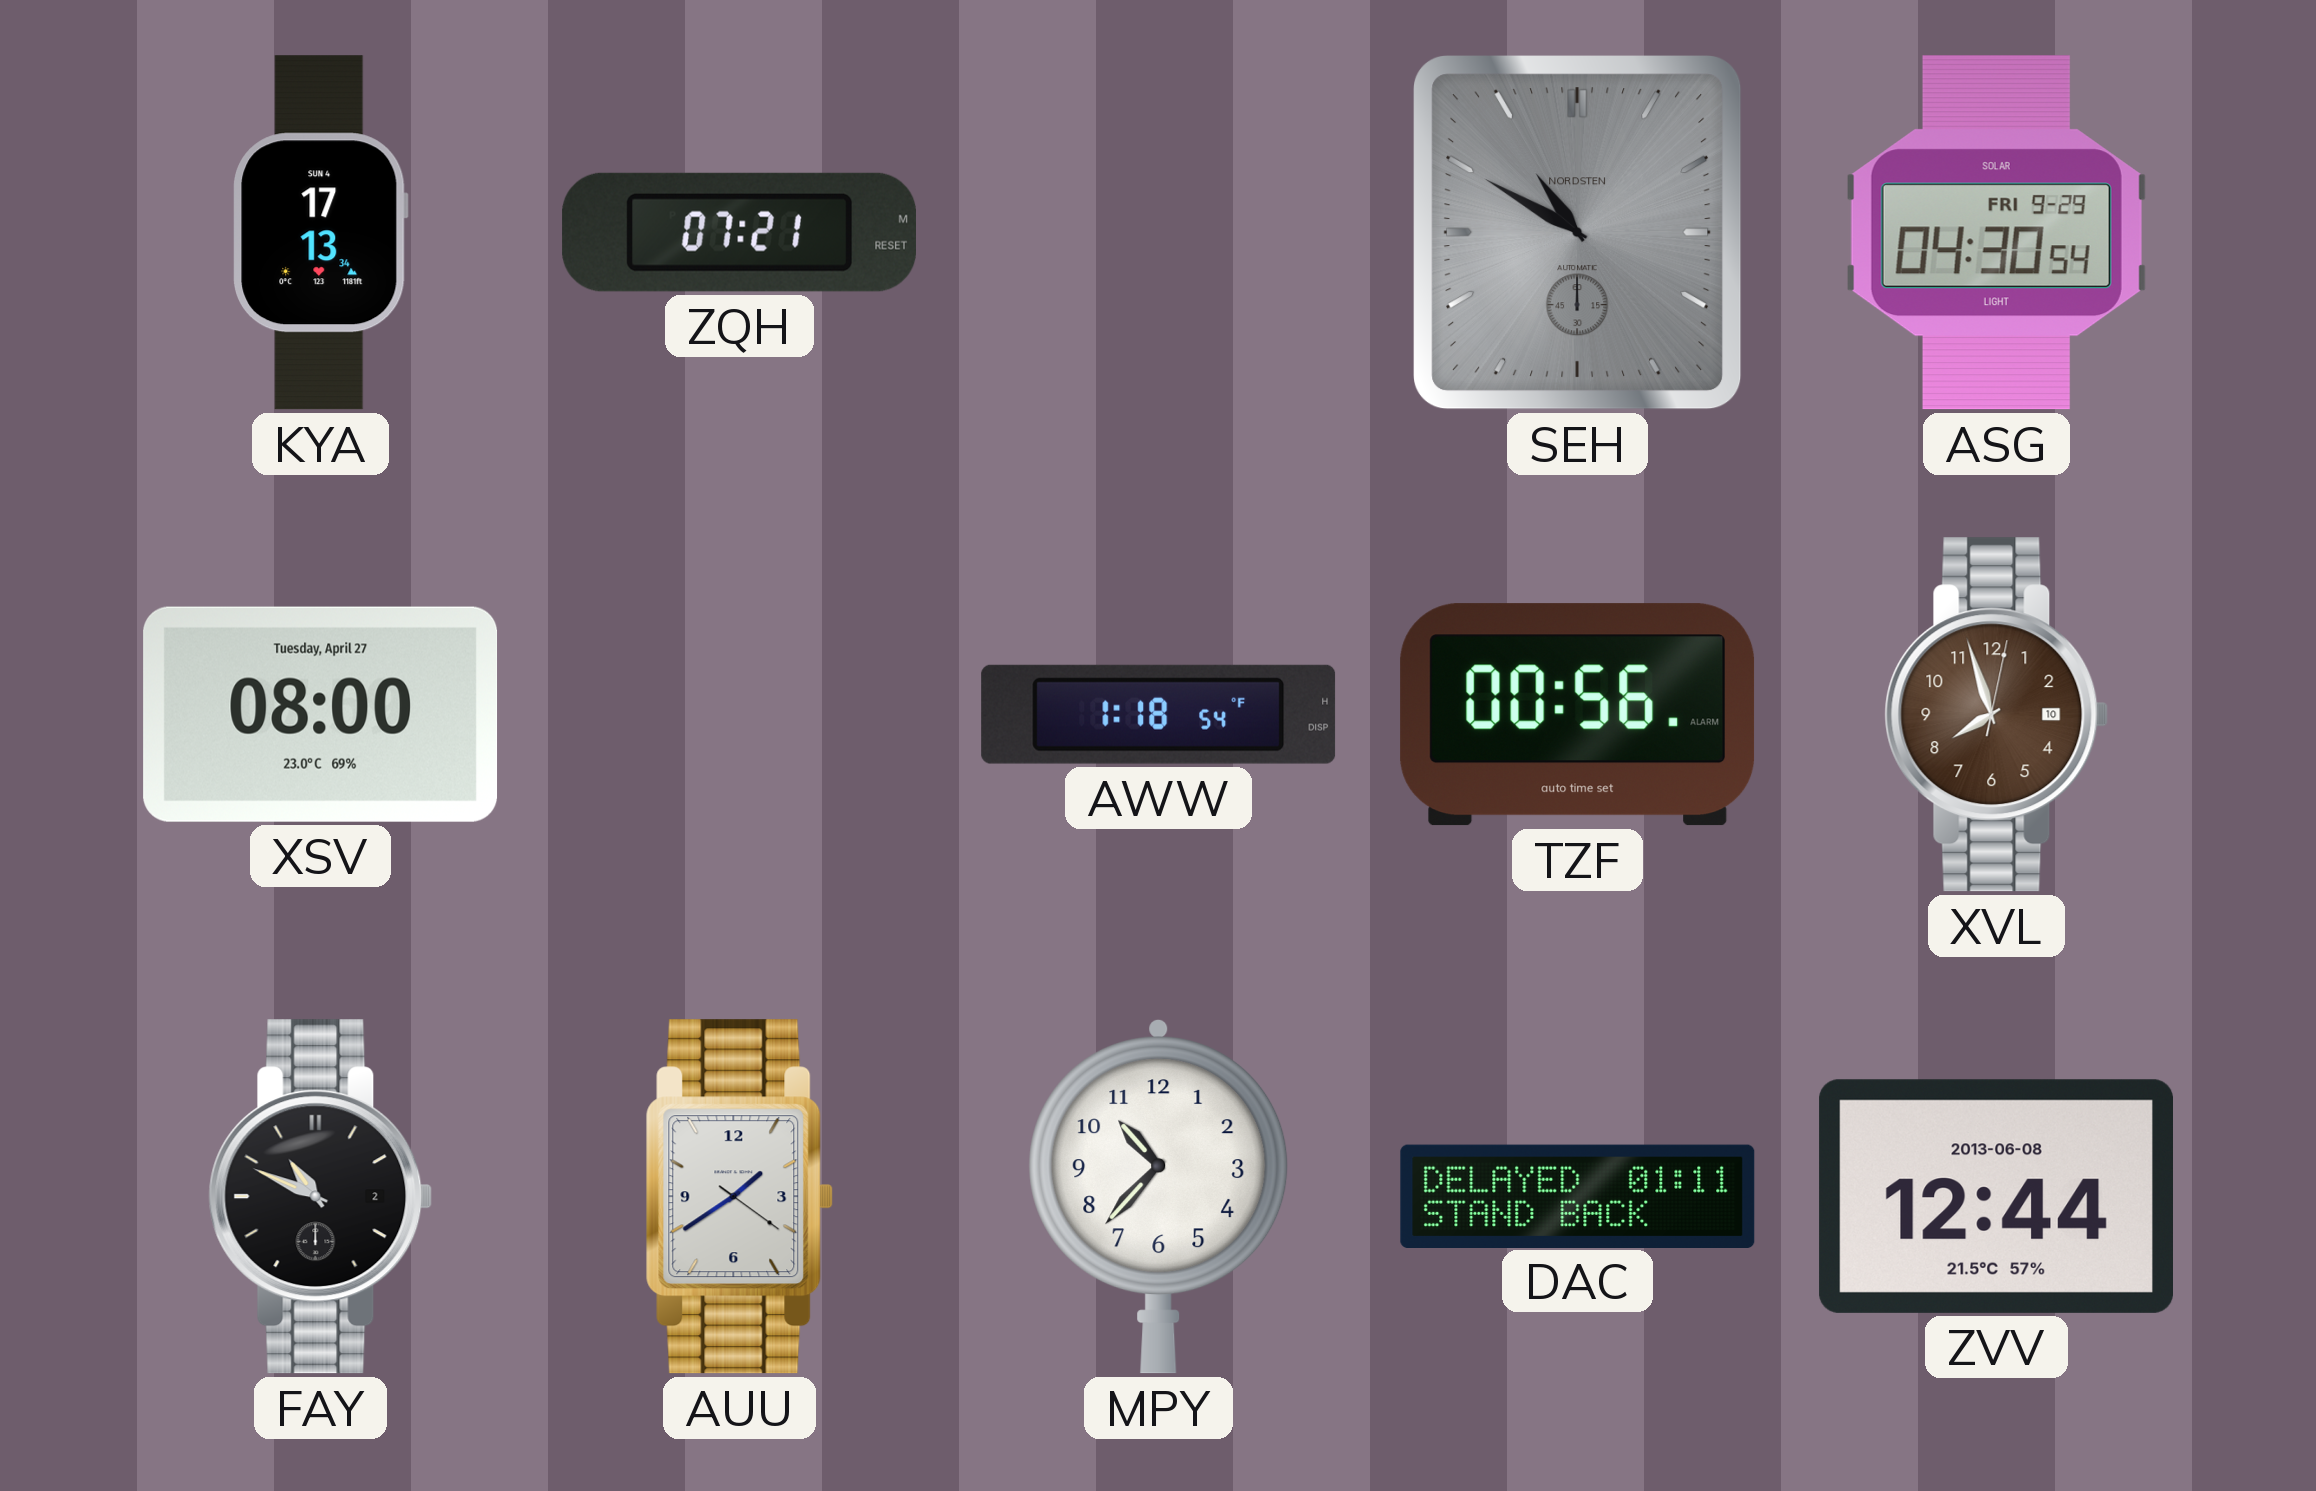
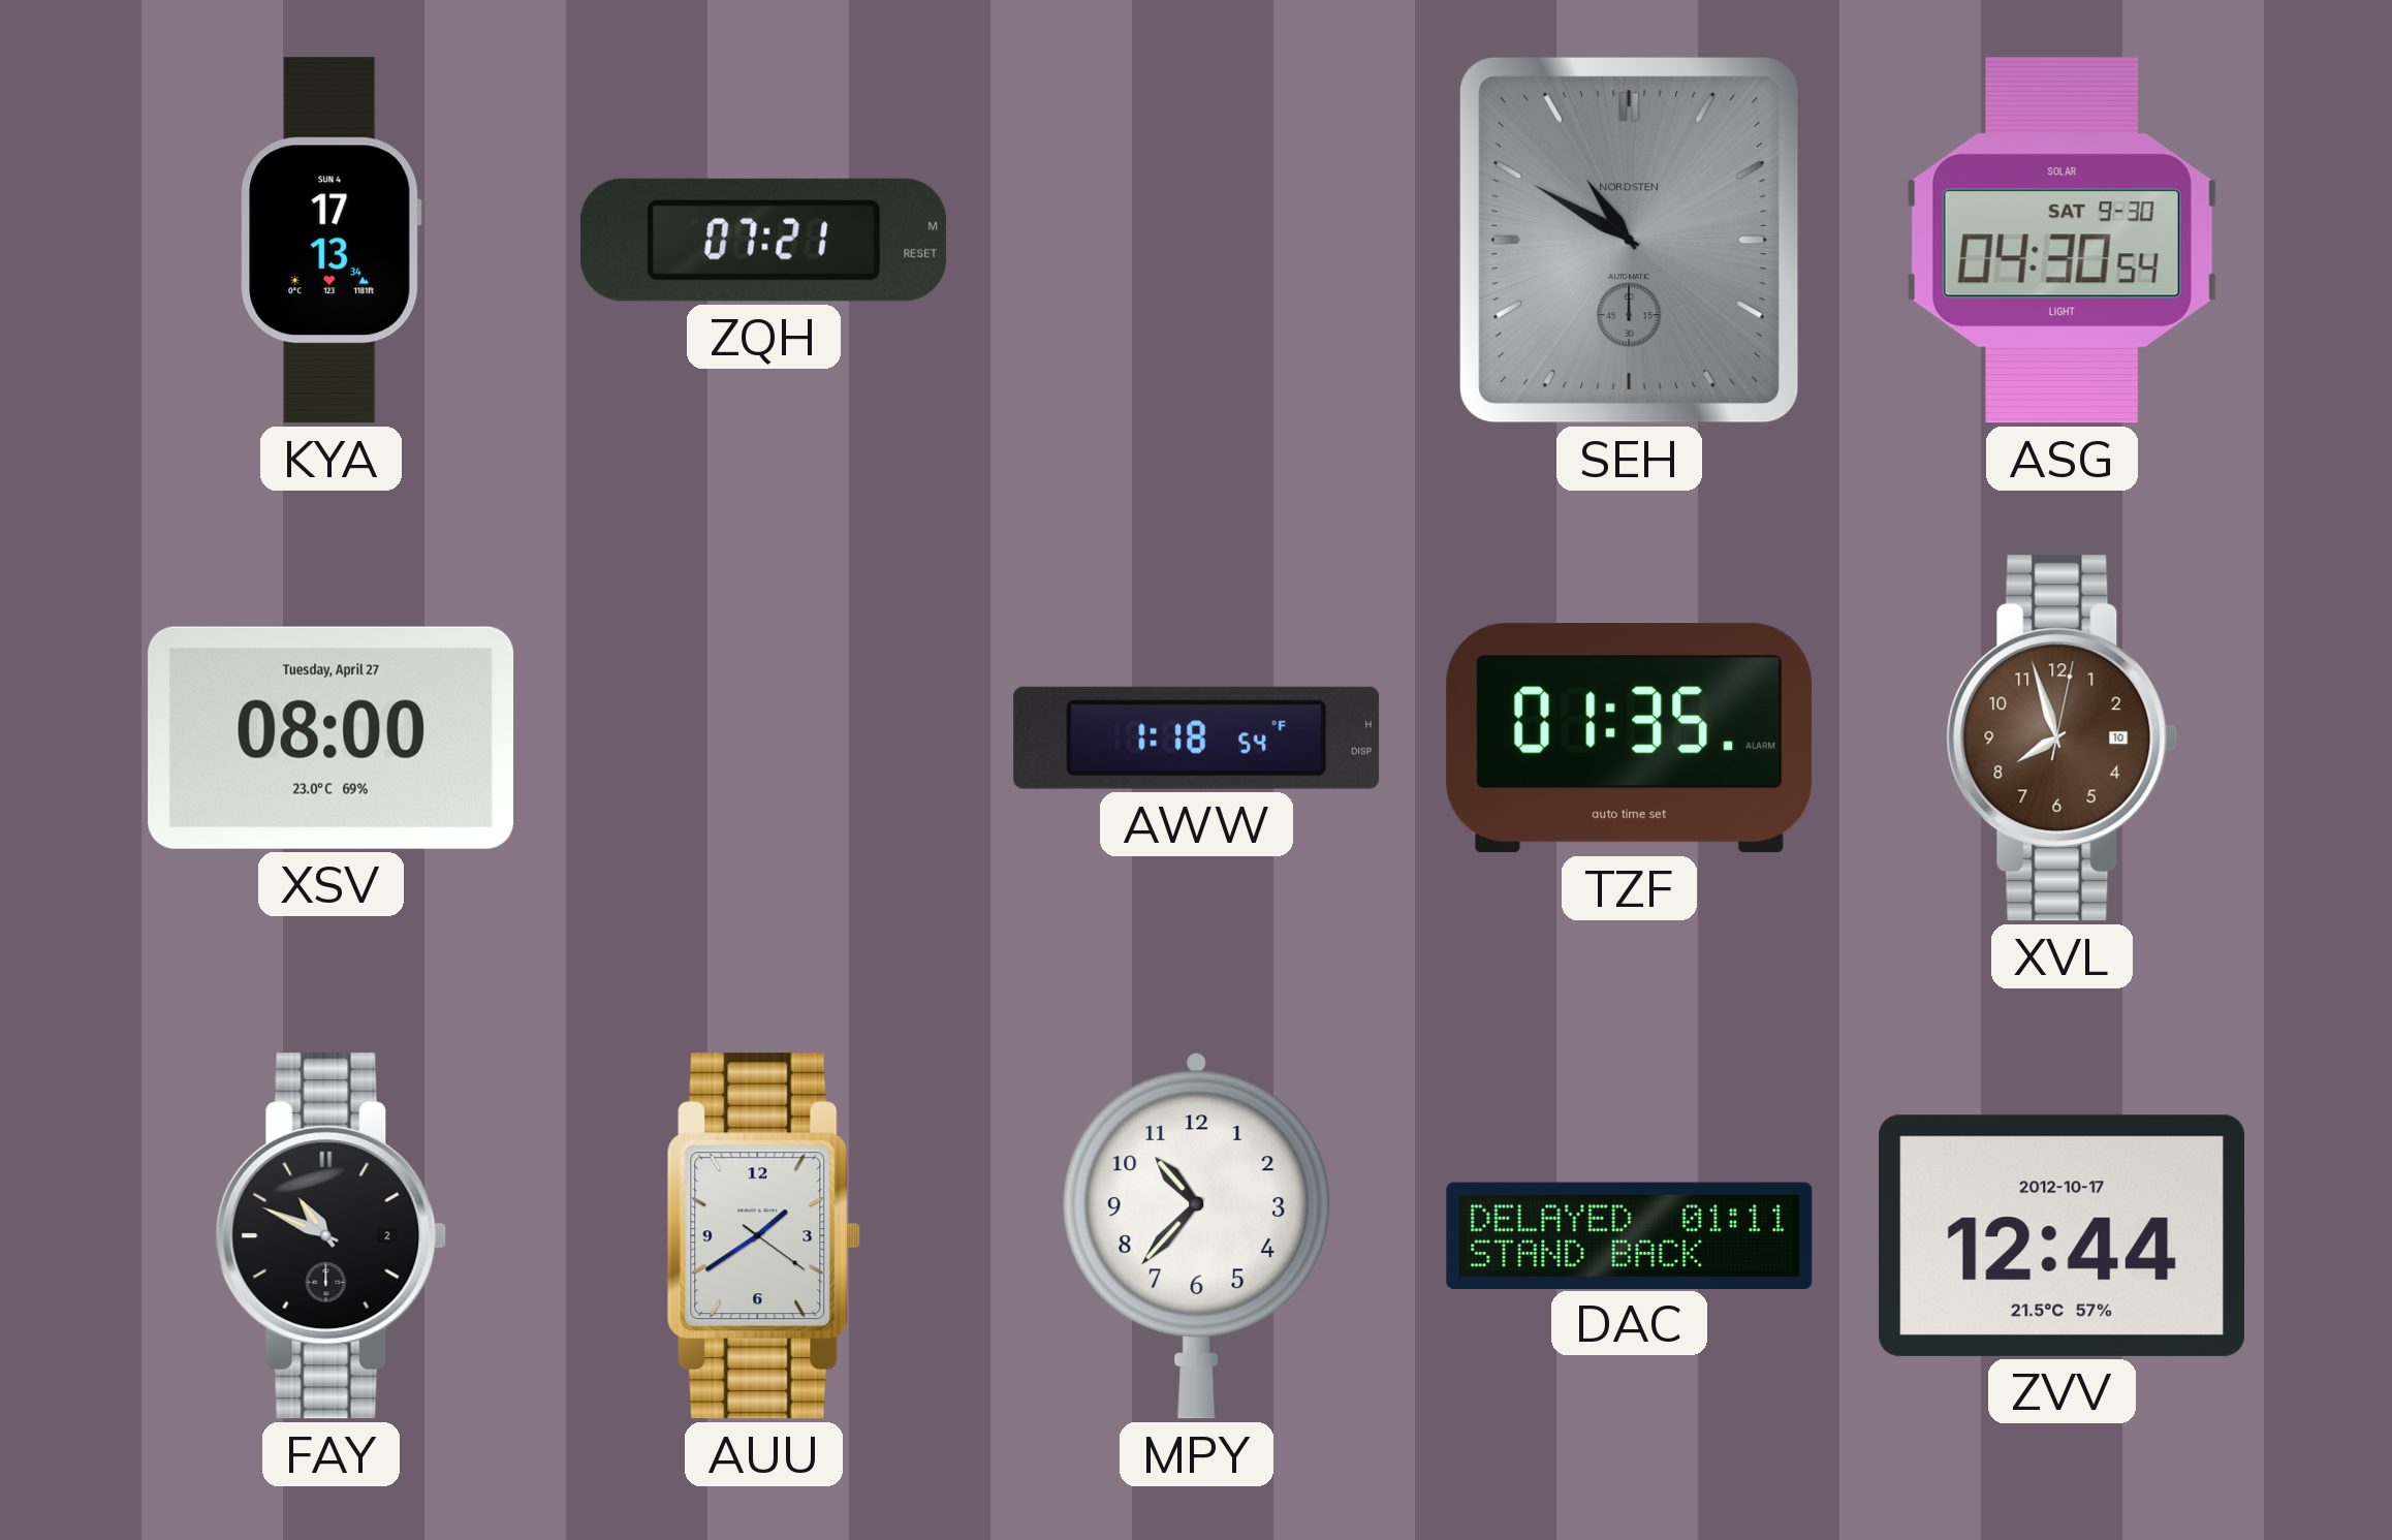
ASG date: FRI 9-29 -> SAT 9-30 (2061, 241)
TZF: 00:56 -> 01:35 (1630, 738)
ZVV date: 2013-06-08 -> 2012-10-17 (2061, 1235)
